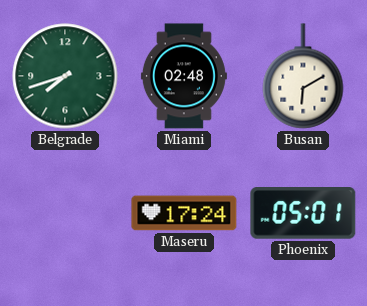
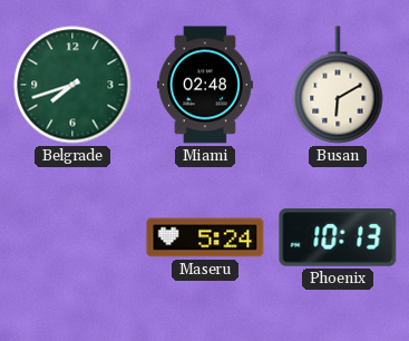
Maseru: 17:24 -> 5:24 (205, 237)
Phoenix: 05:01 -> 10:13 (338, 238)
